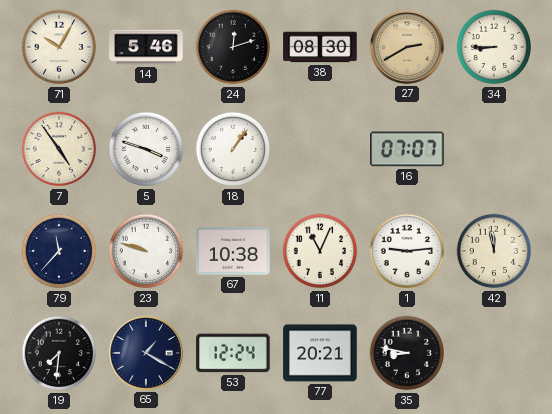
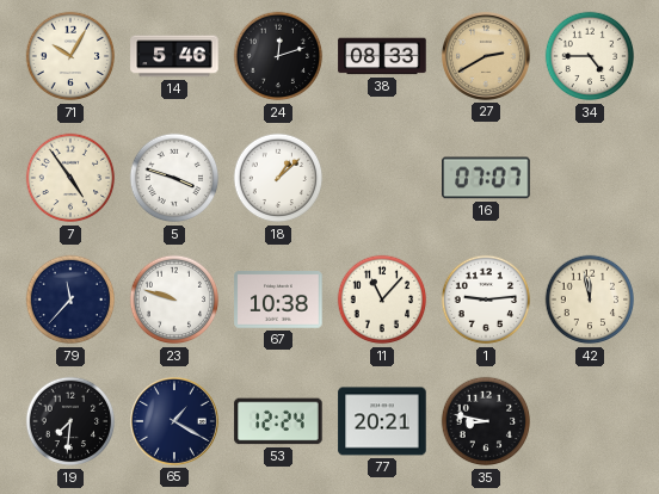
38: 08:30 -> 08:33 (382, 56)
34: 8:45 -> 4:45 (590, 56)
18: 1:06 -> 1:08 (278, 178)
11: 11:04 -> 11:07 (382, 300)
